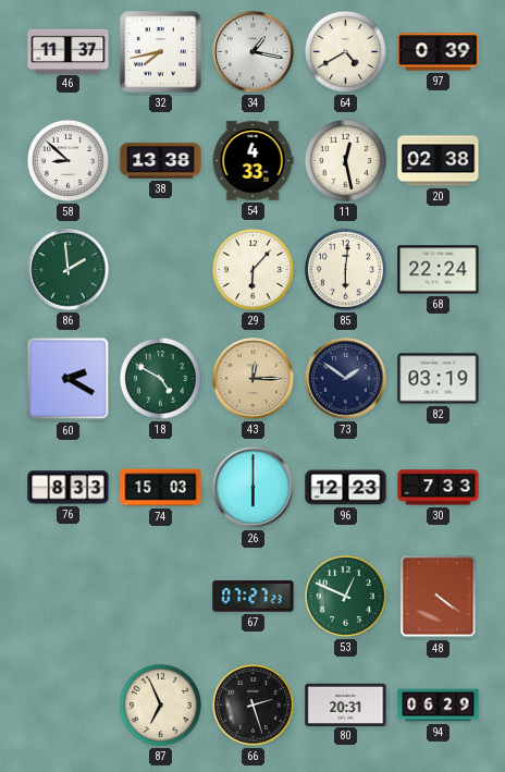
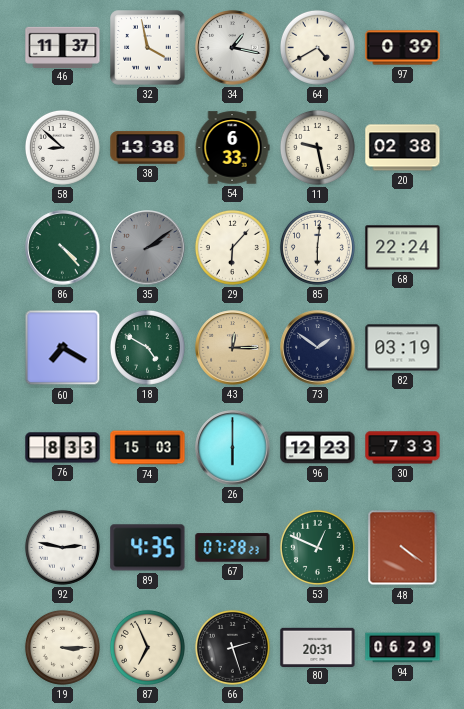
32: 7:43 -> 3:58 (148, 48)
54: 4:33 -> 6:33 (232, 148)
11: 12:28 -> 9:28 (317, 147)
86: 1:59 -> 4:23 (63, 248)
35: none -> 2:09 (148, 248)
60: 2:20 -> 7:20 (63, 348)
92: none -> 2:47 (62, 547)
89: none -> 4:35 (148, 548)
67: 07:27 -> 07:28 (233, 548)
19: none -> 3:15 (62, 647)
